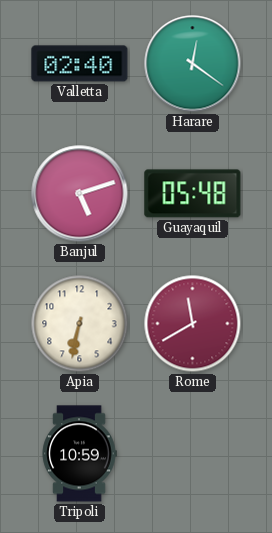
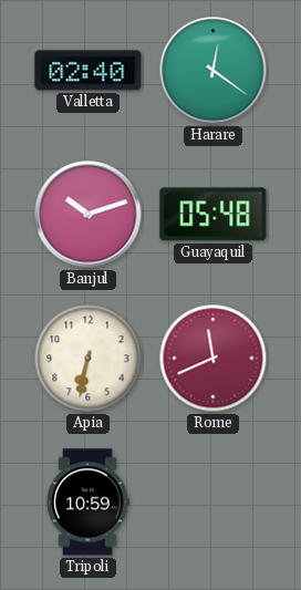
Banjul: 5:12 -> 10:12 (89, 215)
Rome: 11:40 -> 11:41 (214, 359)
